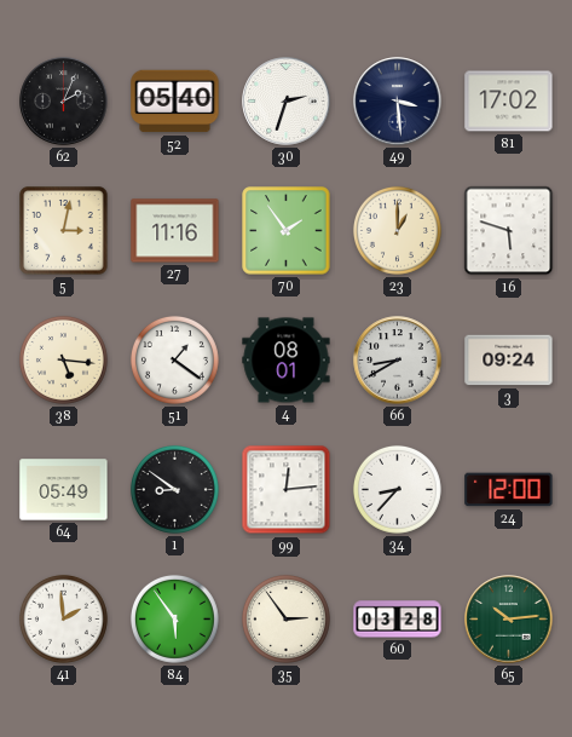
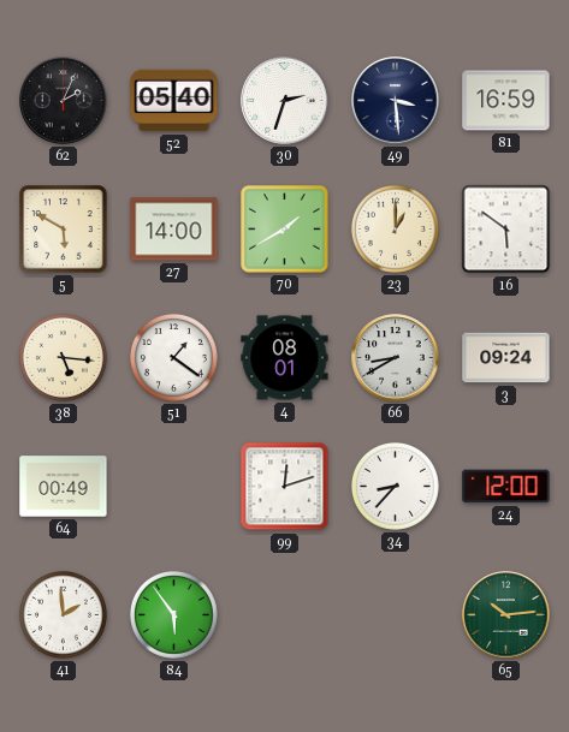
81: 17:02 -> 16:59 (506, 101)
5: 3:02 -> 5:50 (64, 230)
27: 11:16 -> 14:00 (174, 230)
70: 1:54 -> 1:40 (285, 230)
16: 5:48 -> 5:51 (506, 230)
64: 05:49 -> 00:49 (64, 487)
1: 8:51 -> none (174, 489)
99: 12:14 -> 12:12 (285, 487)
35: 2:54 -> none (285, 618)
60: 03:28 -> none (398, 620)
